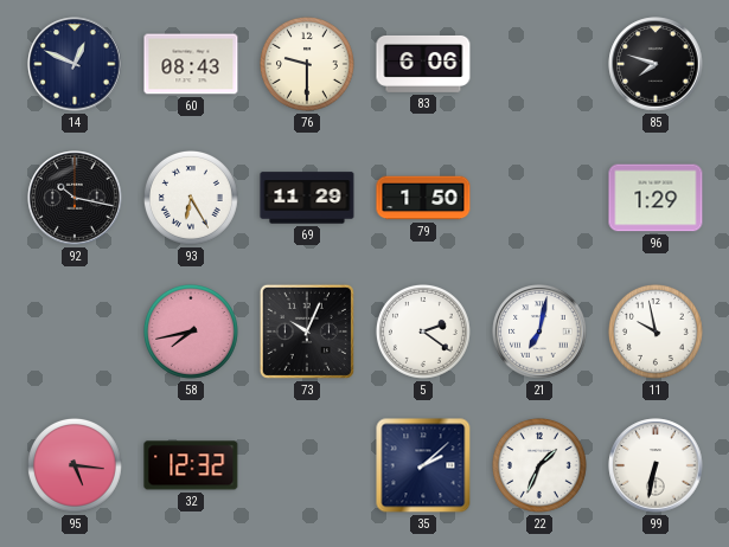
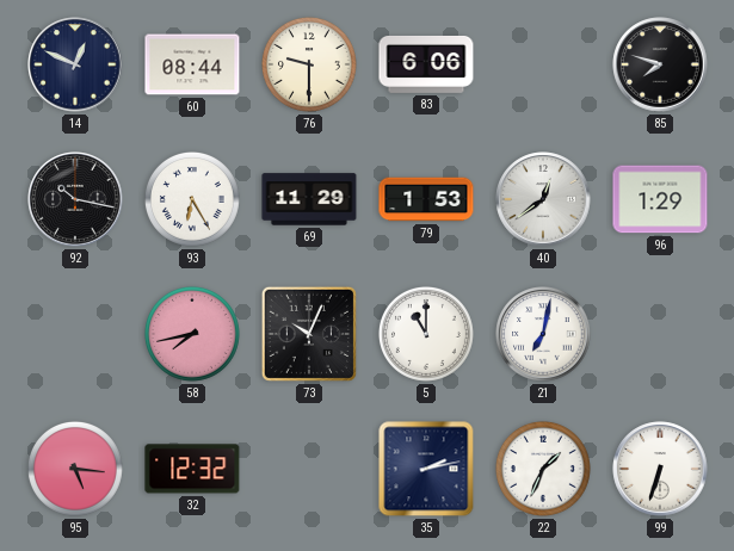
60: 08:43 -> 08:44 (192, 64)
79: 1:50 -> 1:53 (426, 199)
40: none -> 12:39 (543, 199)
5: 2:21 -> 11:00 (426, 334)
11: 9:58 -> none (656, 332)
35: 2:08 -> 2:13 (426, 469)
99: 6:32 -> 6:33 (660, 469)
